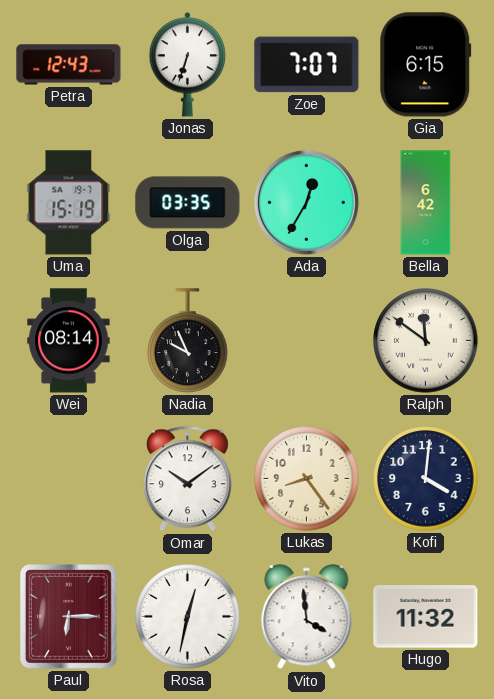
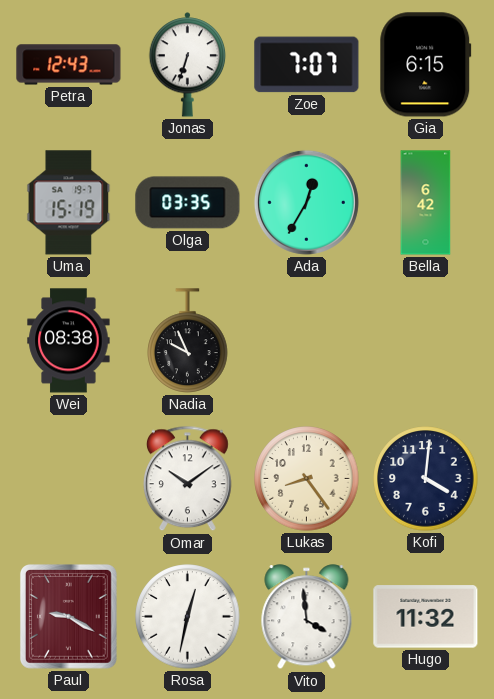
Wei: 08:14 -> 08:38 (69, 341)
Ralph: 11:51 -> none (426, 341)
Paul: 6:15 -> 9:20 (68, 617)
